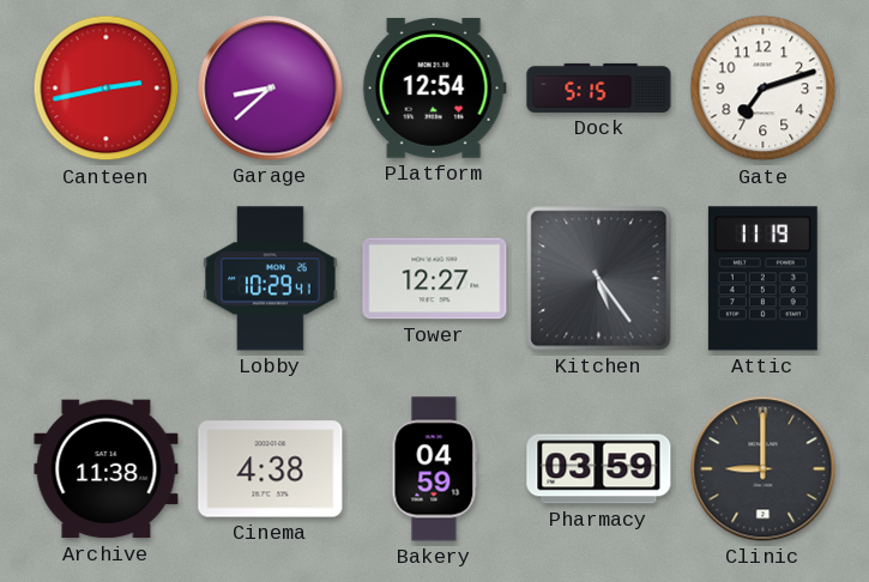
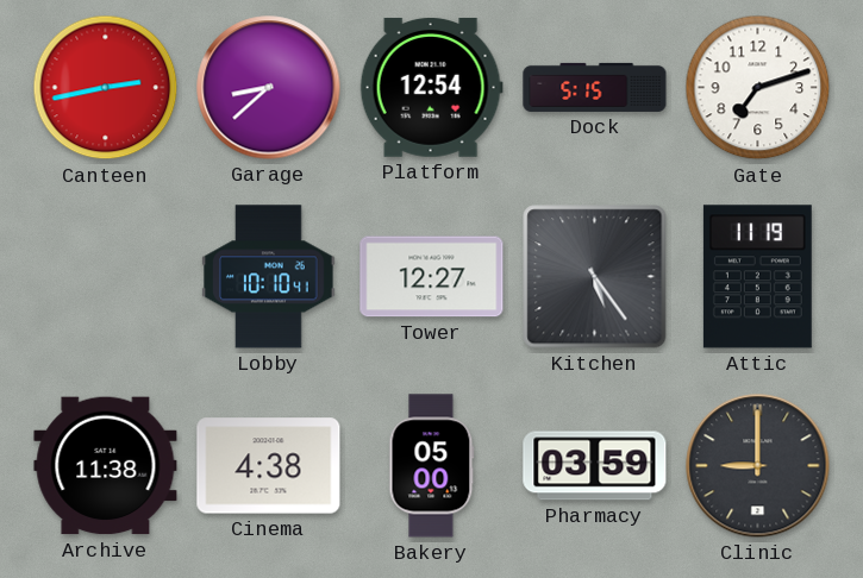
Lobby: 10:29 -> 10:10 (269, 277)
Bakery: 04:59 -> 05:00 (432, 466)
